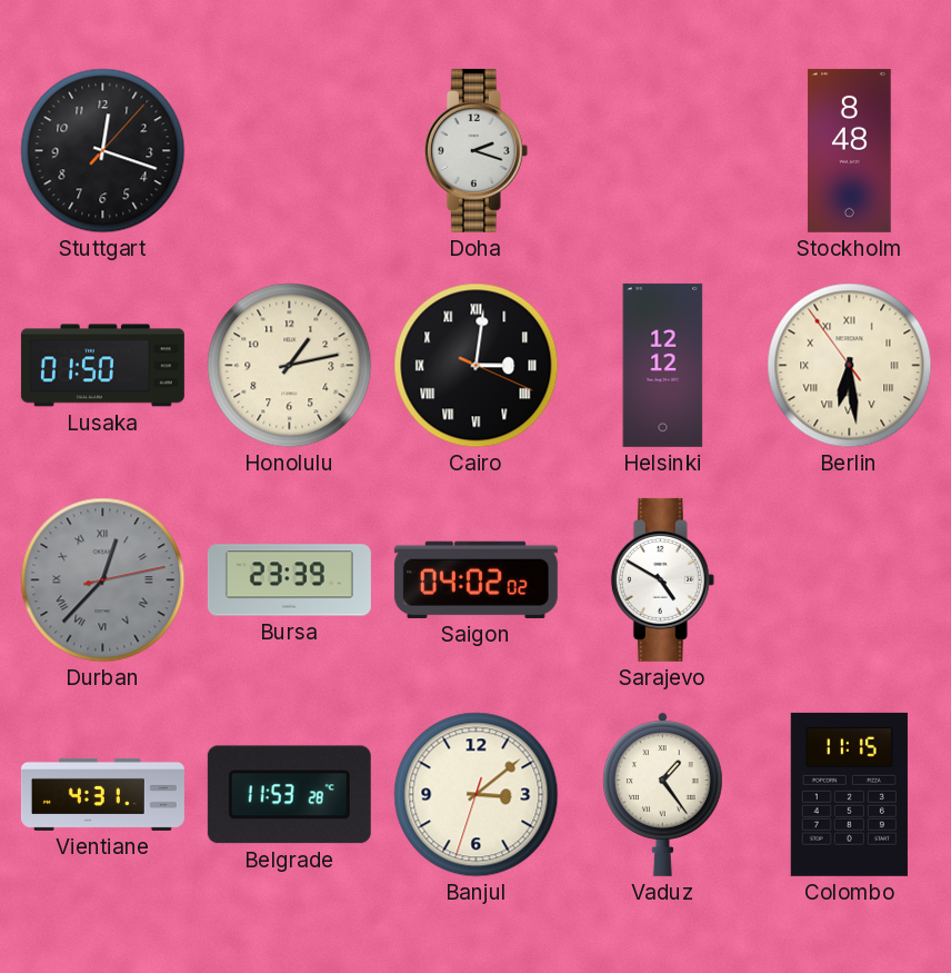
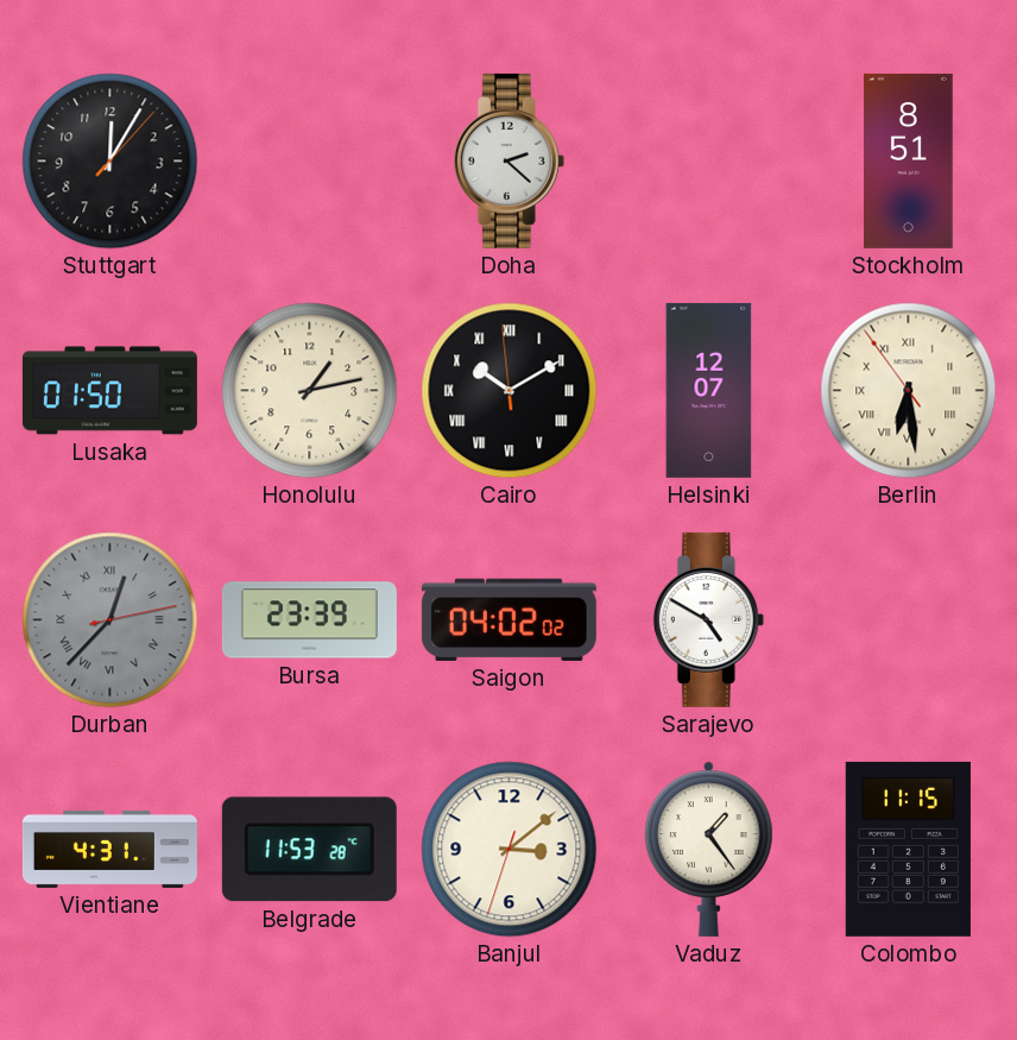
Stuttgart: 12:18 -> 12:05 (110, 162)
Doha: 2:18 -> 2:22 (508, 160)
Stockholm: 8:48 -> 8:51 (909, 160)
Cairo: 3:01 -> 10:09 (510, 391)
Helsinki: 12:12 -> 12:07 (709, 390)
